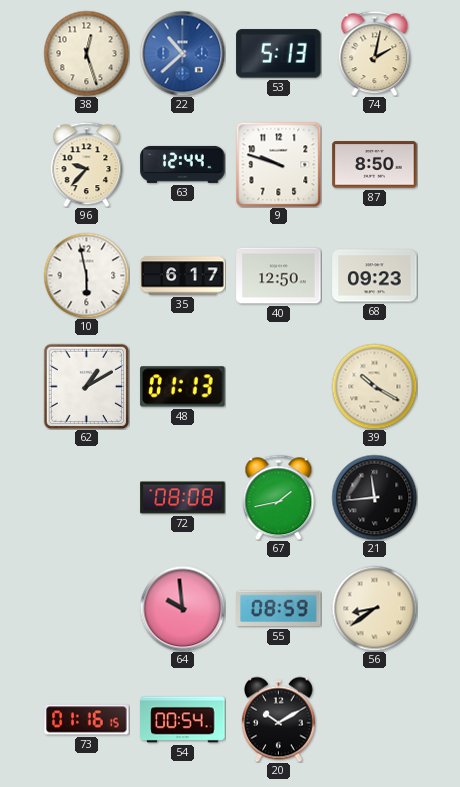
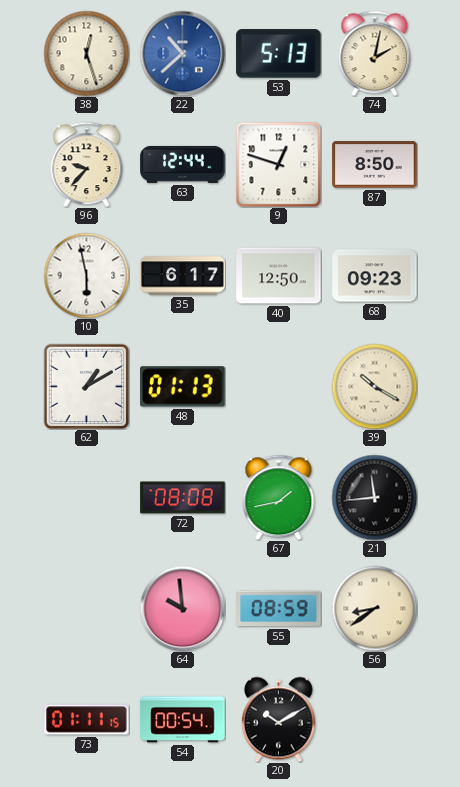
9: 9:48 -> 12:48 (278, 164)
73: 01:16 -> 01:11 (87, 720)
